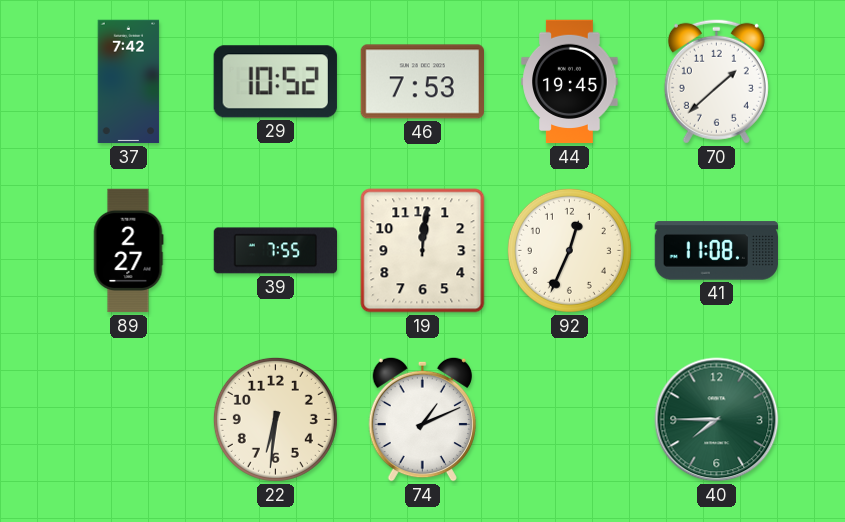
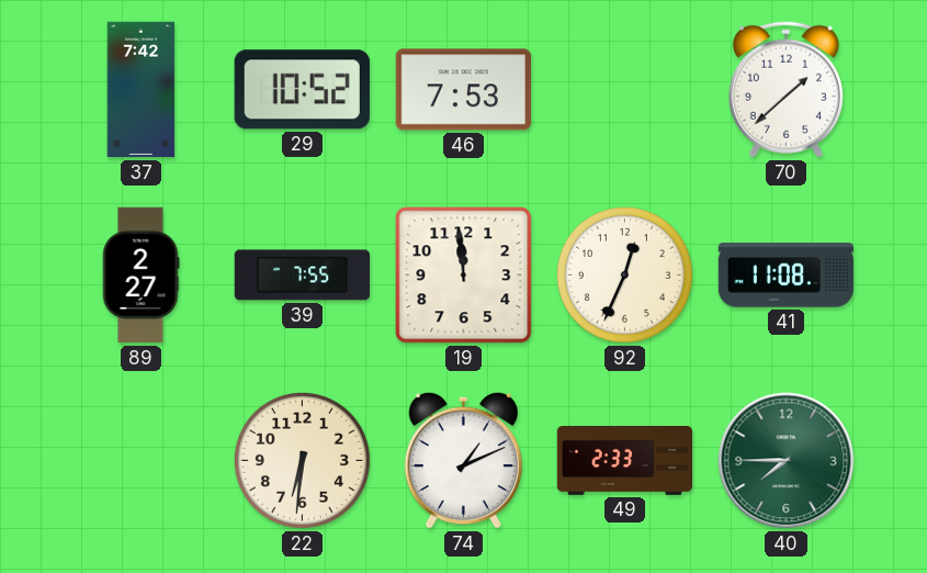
44: 19:45 -> none (570, 82)
19: 12:01 -> 11:59 (464, 276)
49: none -> 2:33 (625, 461)
